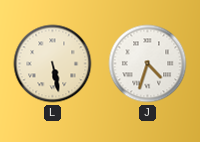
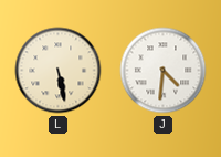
J: 4:33 -> 4:31 (164, 71)
